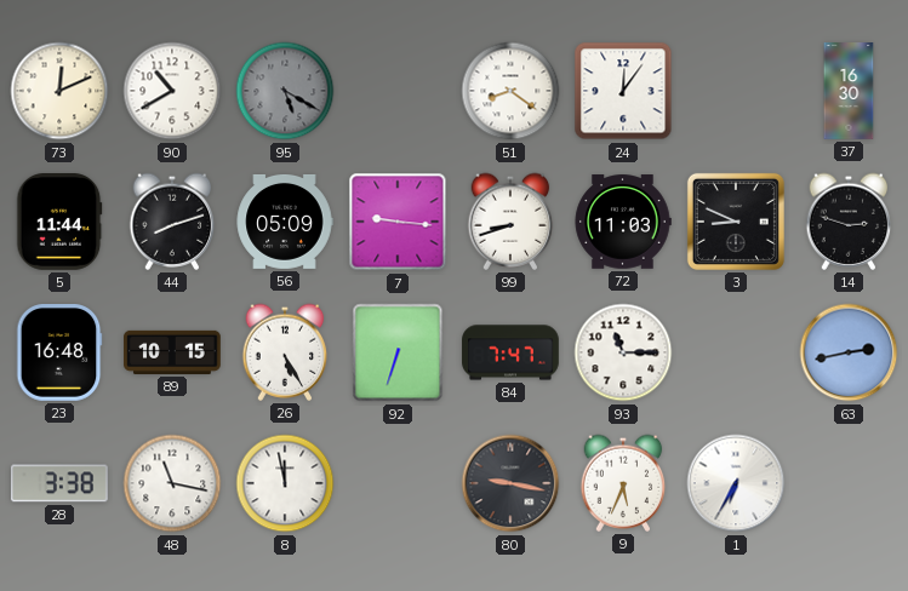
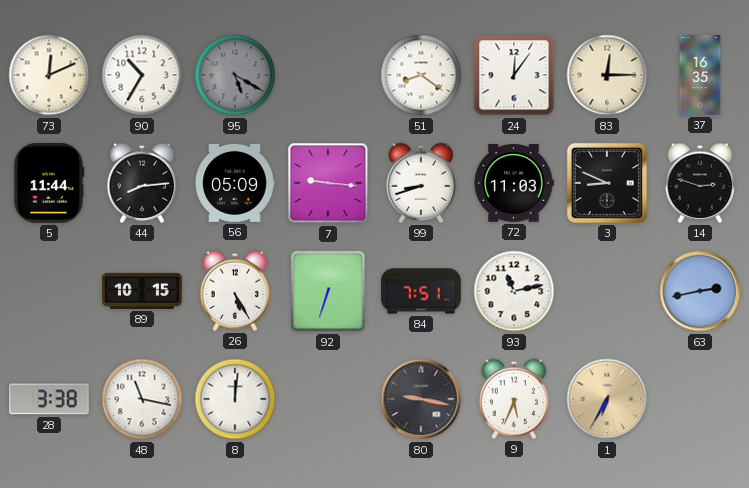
90: 10:40 -> 10:35 (142, 75)
83: none -> 12:15 (607, 75)
37: 16:30 -> 16:35 (700, 75)
44: 8:12 -> 8:14 (142, 183)
23: 16:48 -> none (59, 354)
84: 7:47 -> 7:51 (421, 291)
93: 11:15 -> 11:13 (514, 291)
8: 11:58 -> 12:01 (235, 399)
1 dial: white -> champagne (607, 399)
